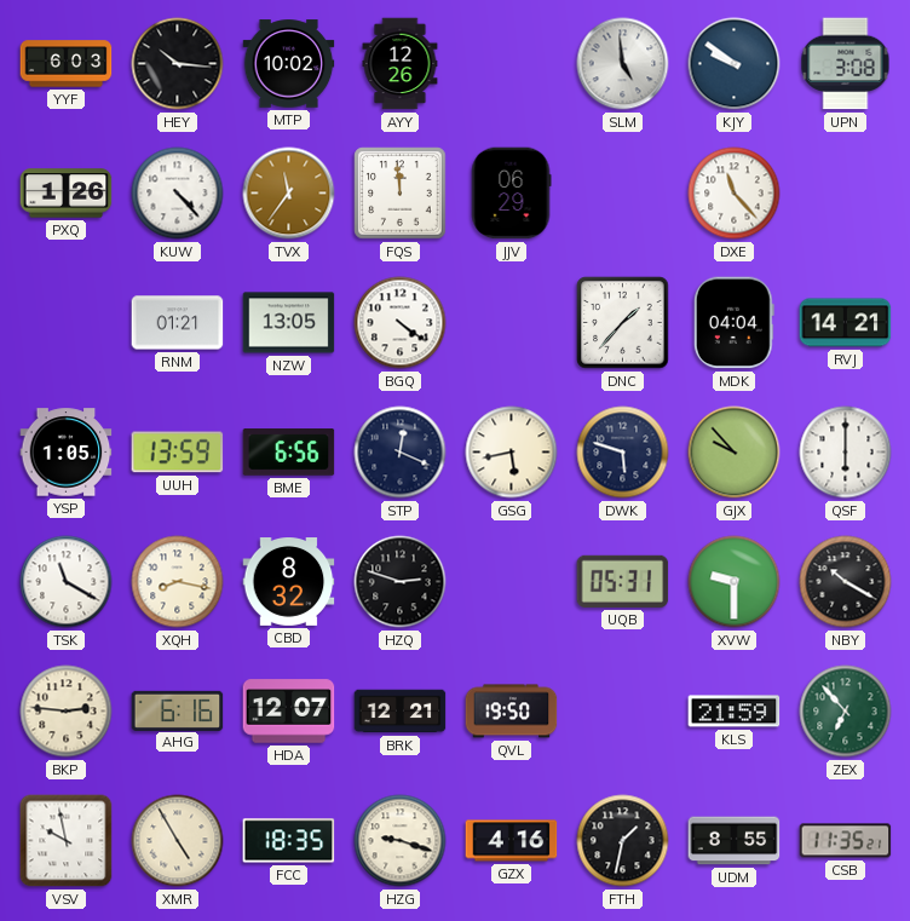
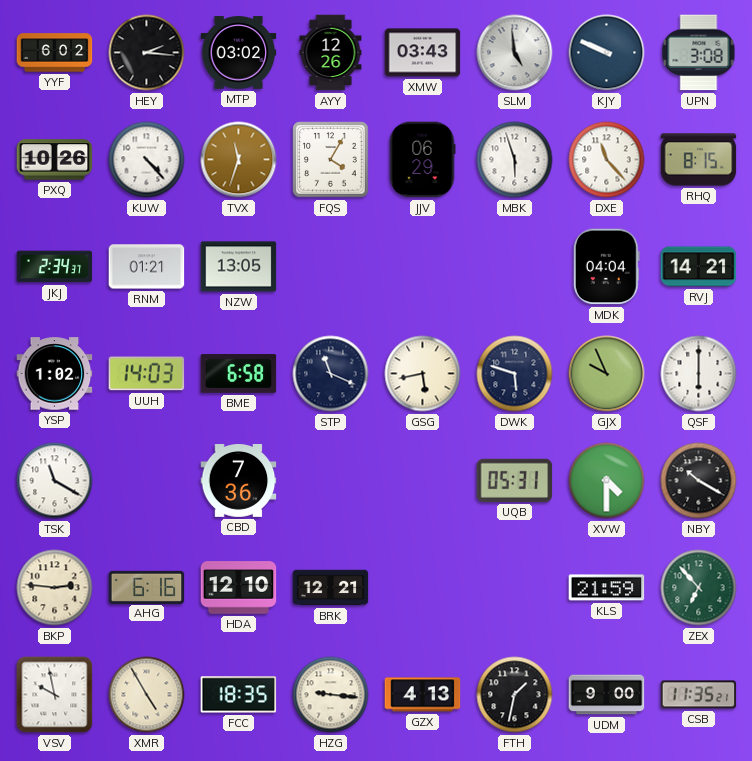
YYF: 6:03 -> 6:02 (55, 53)
HEY: 10:16 -> 2:16 (147, 53)
MTP: 10:02 -> 03:02 (239, 53)
XMW: none -> 03:43 (423, 53)
KJY: 9:51 -> 9:49 (607, 53)
PXQ: 1:26 -> 10:26 (55, 160)
TVX: 11:36 -> 11:33 (239, 160)
FQS: 11:59 -> 4:05 (331, 160)
MBK: none -> 5:57 (515, 160)
RHQ: none -> 8:15 (699, 160)
JKJ: none -> 2:34 (55, 267)
BGQ: 4:21 -> none (401, 323)
DNC: 1:37 -> none (623, 323)
YSP: 1:05 -> 1:02 (55, 374)
UUH: 13:59 -> 14:03 (147, 374)
BME: 6:56 -> 6:58 (239, 374)
STP: 12:19 -> 11:19 (331, 374)
GJX: 9:53 -> 9:56 (607, 374)
XQH: 8:17 -> none (178, 582)
CBD: 8:32 -> 7:36 (239, 481)
HZQ: 2:48 -> none (401, 582)
XVW: 9:30 -> 4:30 (607, 481)
HDA: 12:07 -> 12:10 (239, 588)
QVL: 19:50 -> none (512, 712)
HZG: 9:18 -> 9:16 (331, 695)
GZX: 4:16 -> 4:13 (423, 695)
UDM: 8:55 -> 9:00 (607, 695)
